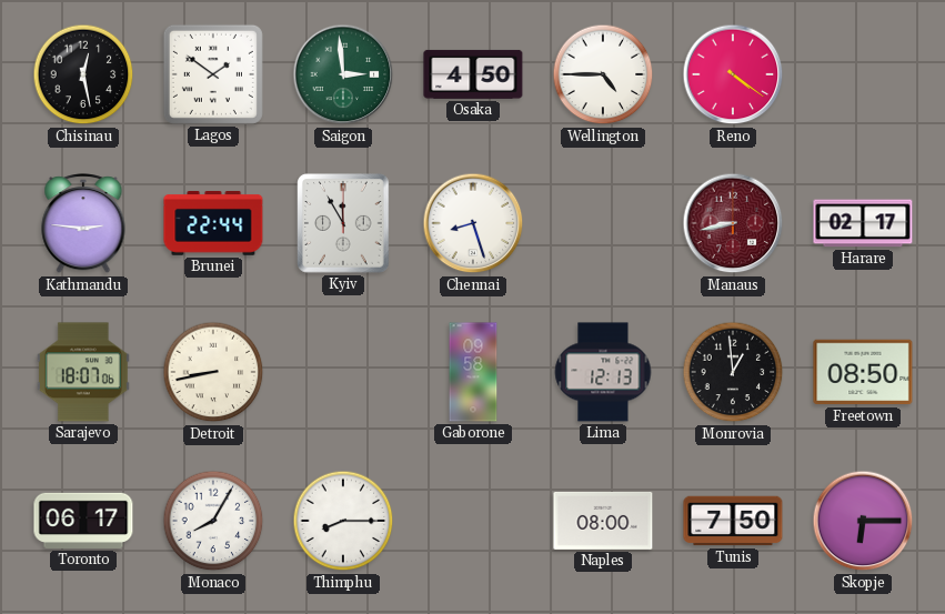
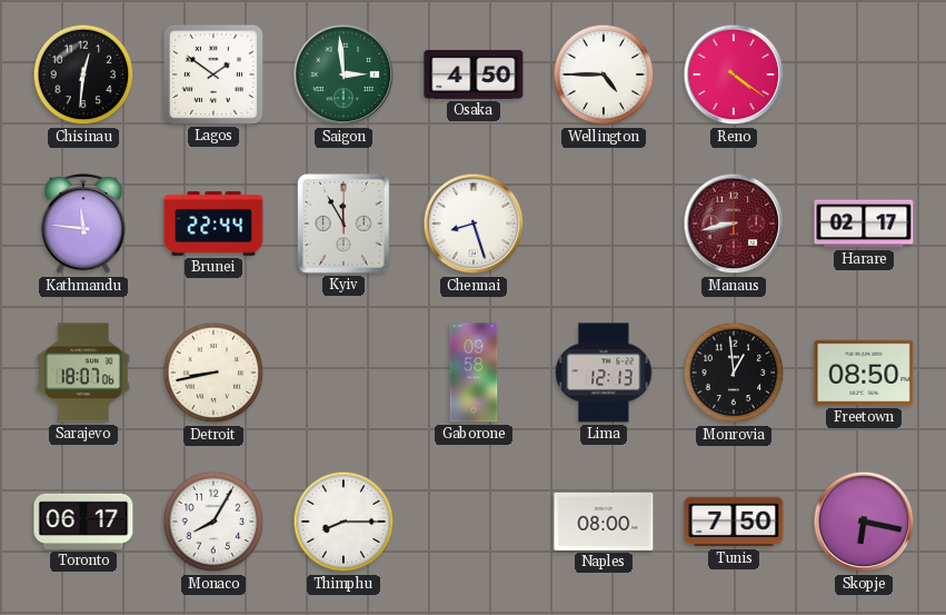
Chisinau: 12:28 -> 12:31 (83, 75)
Kathmandu: 2:46 -> 11:46 (83, 225)
Skopje: 6:15 -> 6:17 (864, 522)
